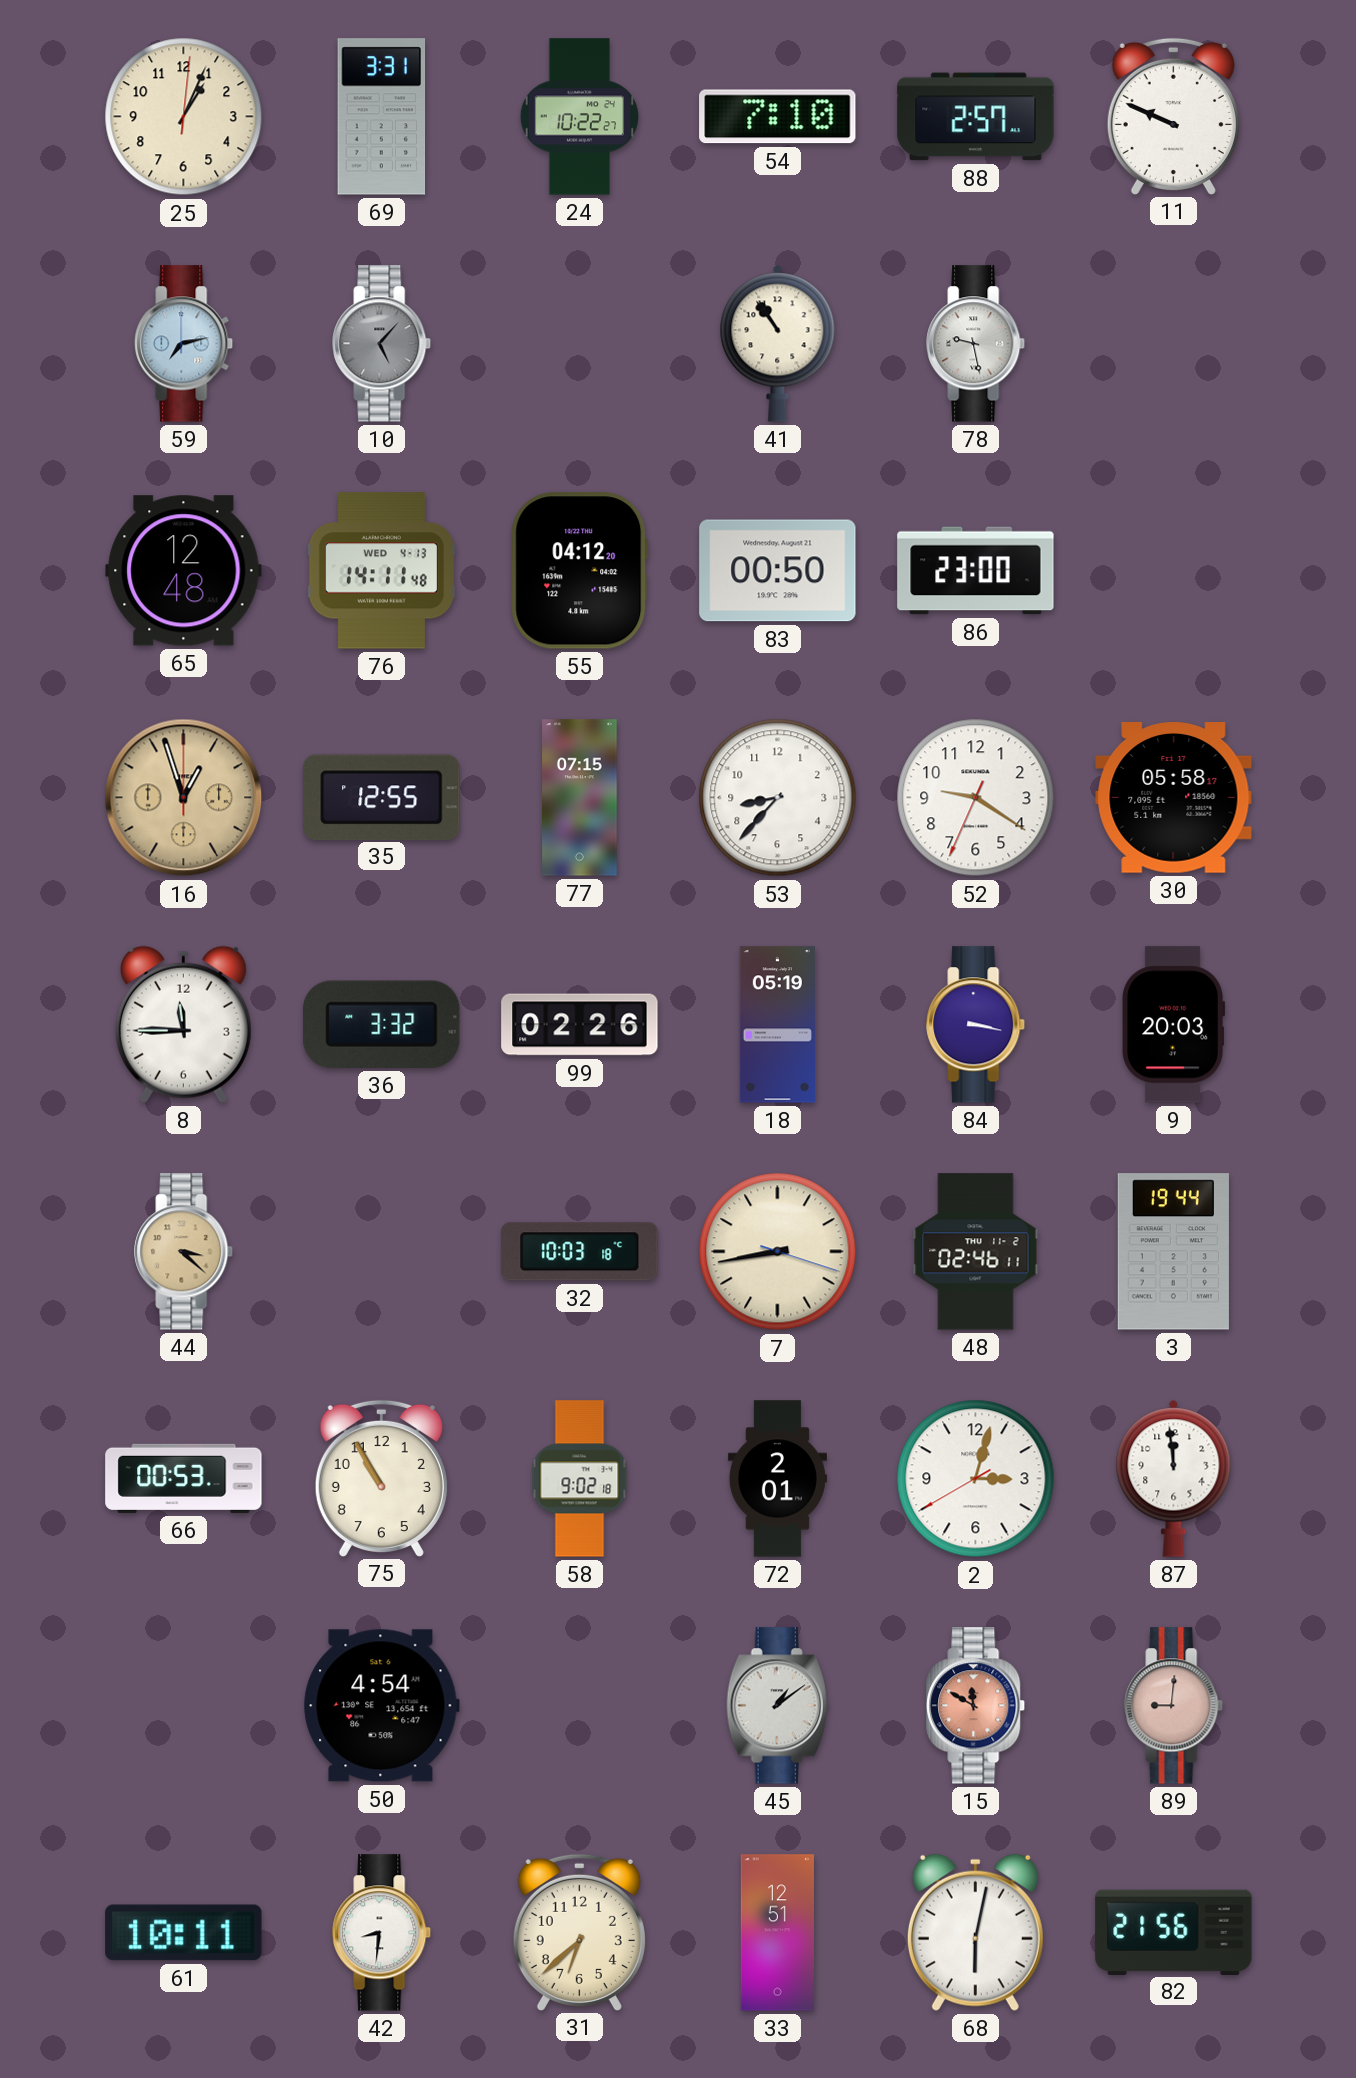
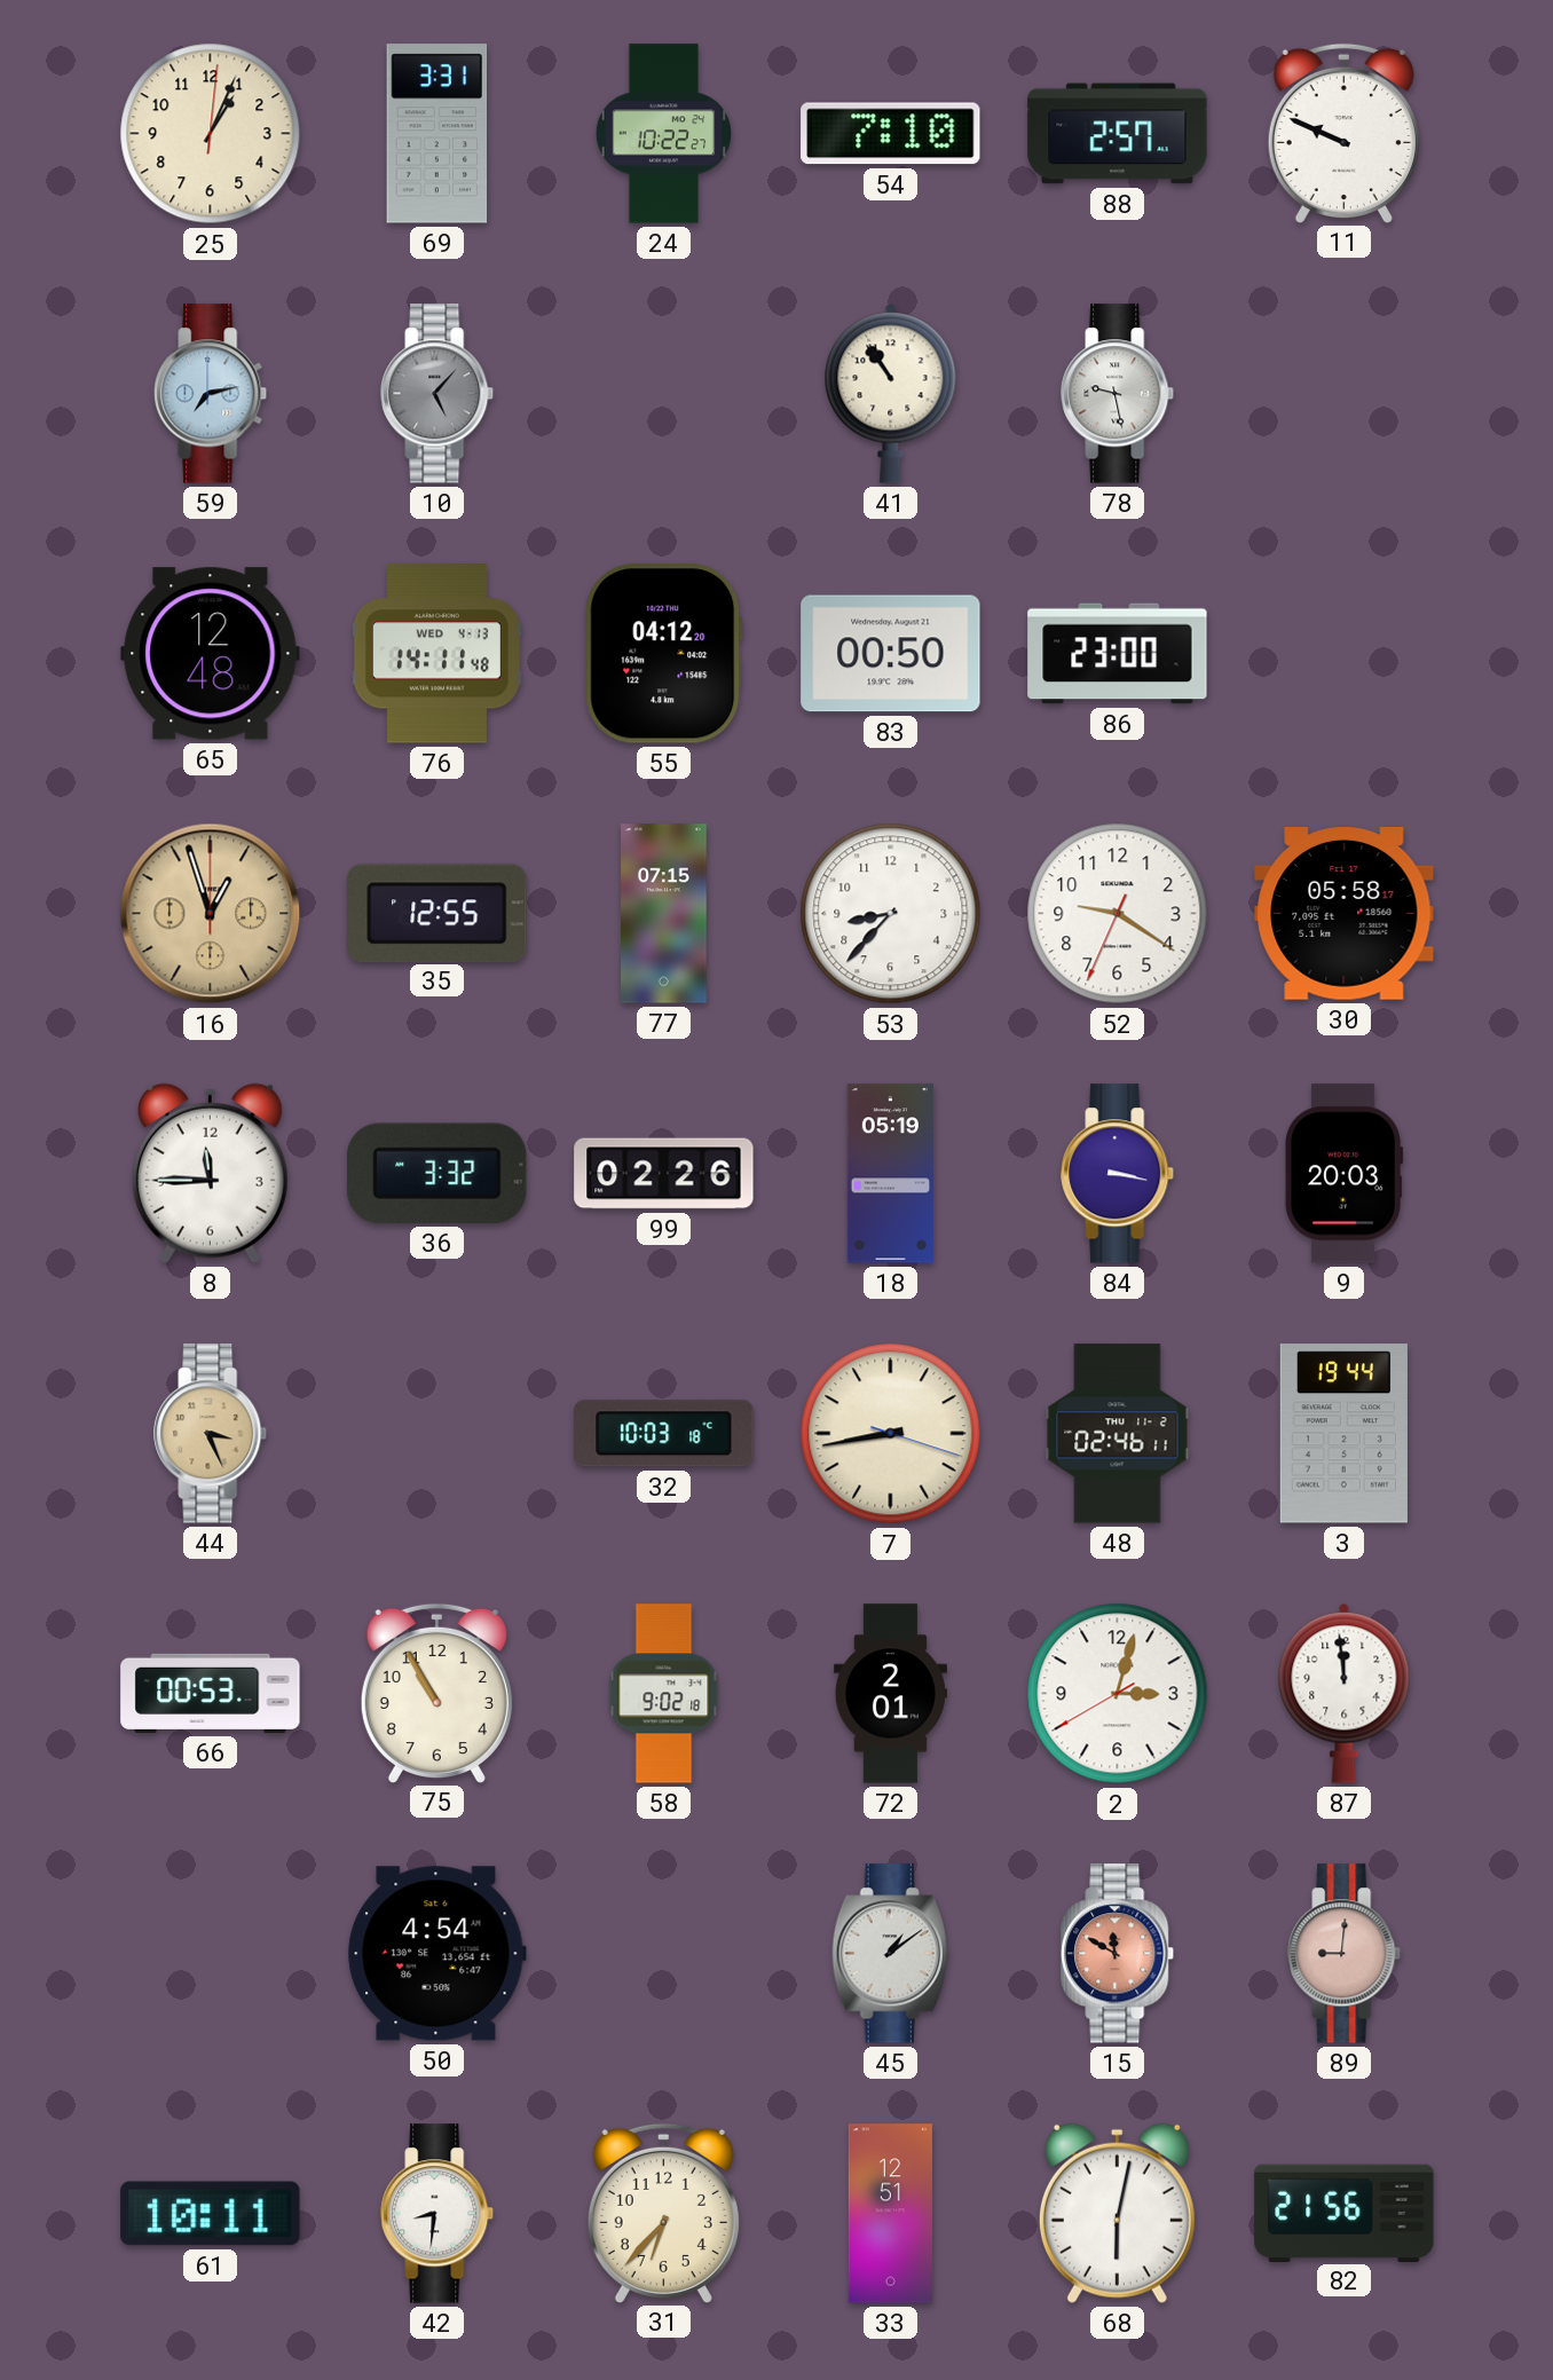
44: 3:22 -> 3:26 (211, 1434)
31: 6:38 -> 6:37 (663, 2213)
